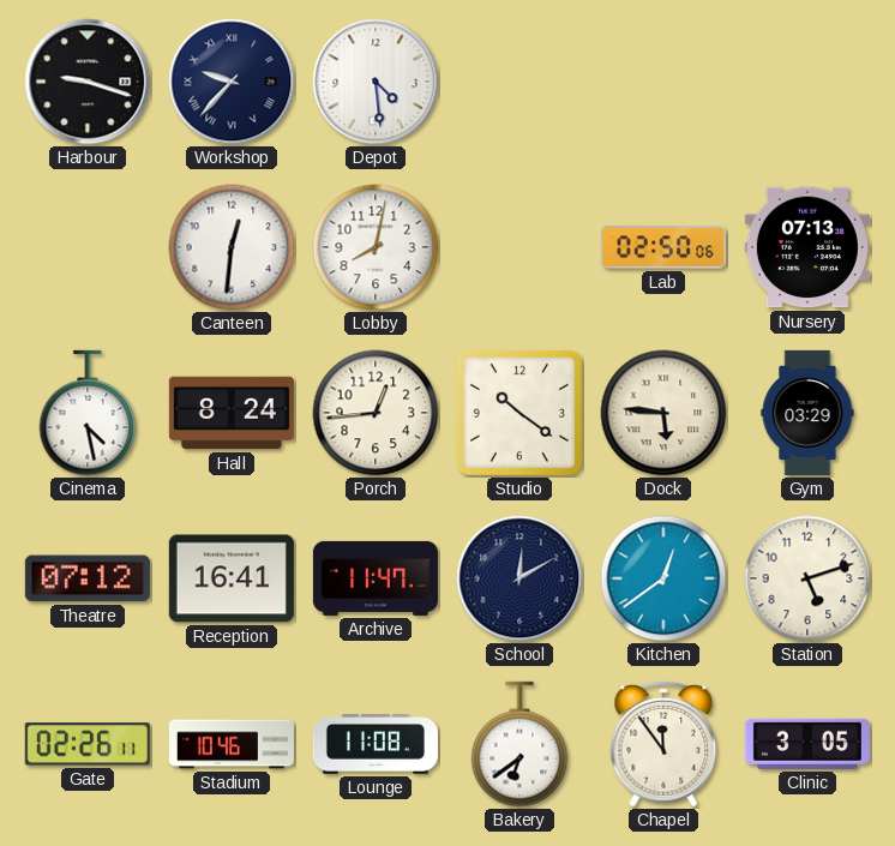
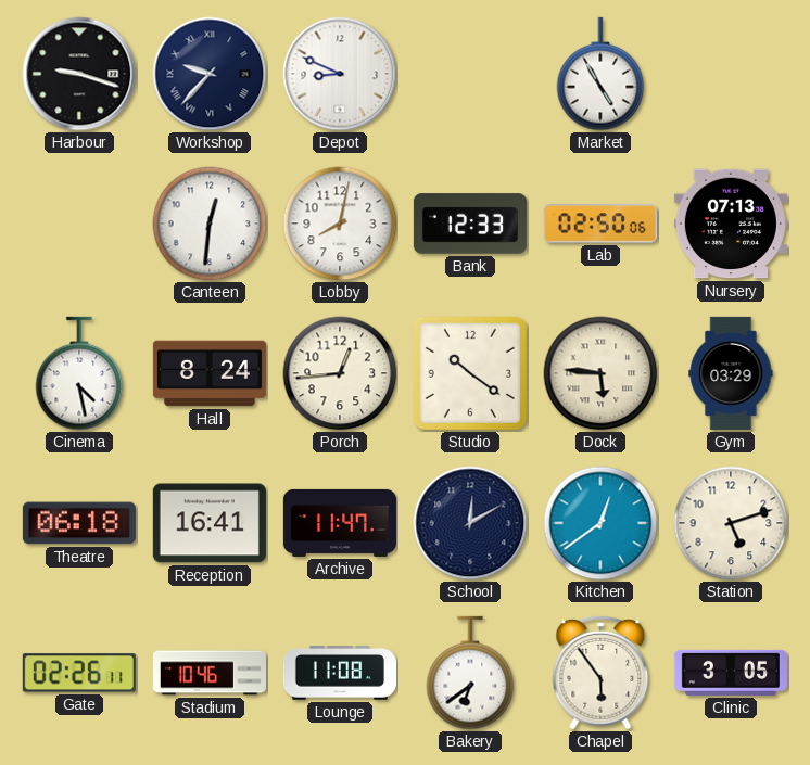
Depot: 4:29 -> 8:49 (340, 74)
Market: none -> 4:55 (600, 74)
Bank: none -> 12:33 (470, 224)
Theatre: 07:12 -> 06:18 (79, 523)
Chapel: 11:54 -> 5:54 (600, 673)
